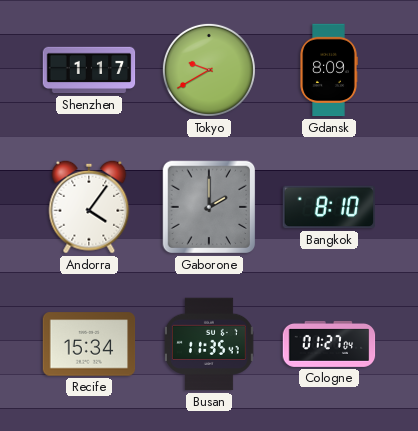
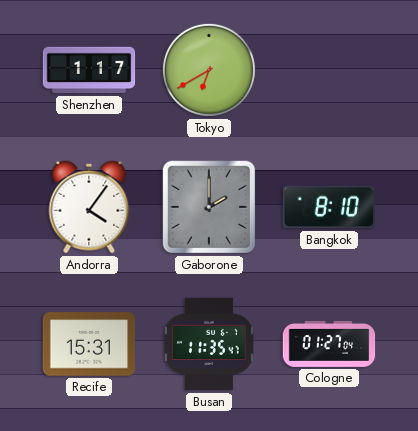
Tokyo: 9:40 -> 6:40 (209, 70)
Gdansk: 8:09 -> none (329, 70)
Recife: 15:34 -> 15:31 (89, 344)
